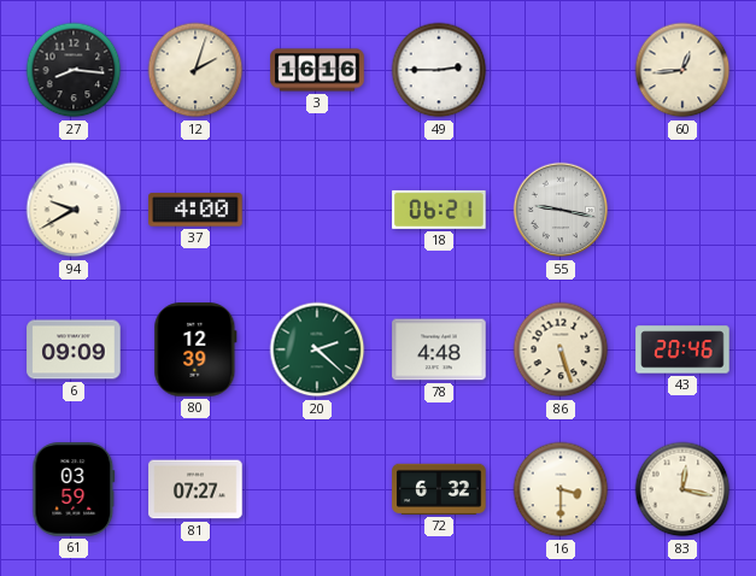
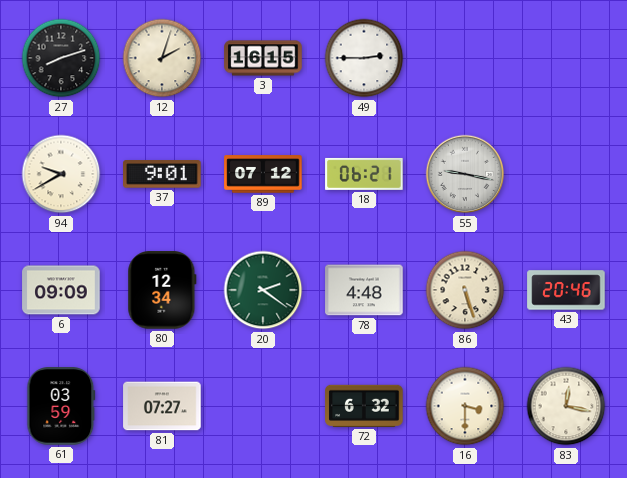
27: 8:16 -> 8:12 (61, 58)
3: 16:16 -> 16:15 (263, 58)
60: 12:44 -> none (682, 70)
37: 4:00 -> 9:01 (162, 174)
89: none -> 07:12 (263, 174)
80: 12:39 -> 12:34 (162, 290)
20: 2:22 -> 2:21 (263, 290)
